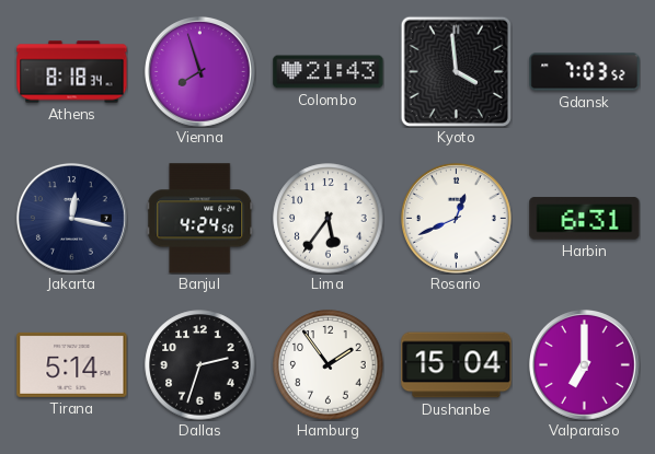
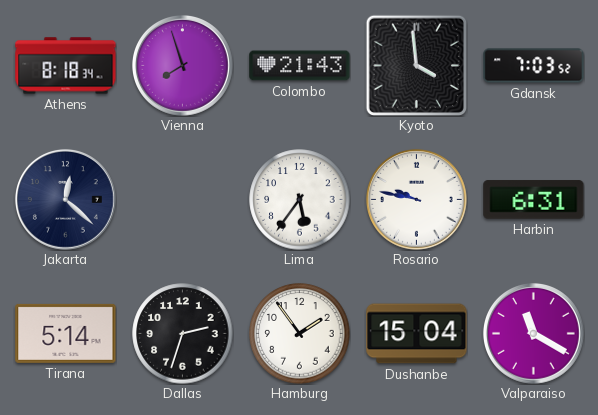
Jakarta: 12:17 -> 12:22 (65, 199)
Banjul: 4:24 -> none (200, 219)
Rosario: 12:41 -> 9:47 (416, 199)
Valparaiso: 7:00 -> 11:20 (533, 333)
